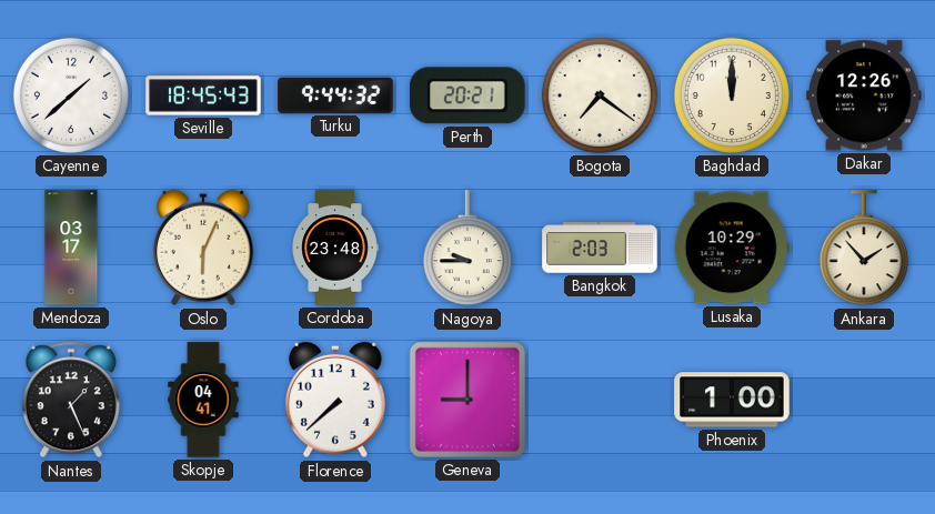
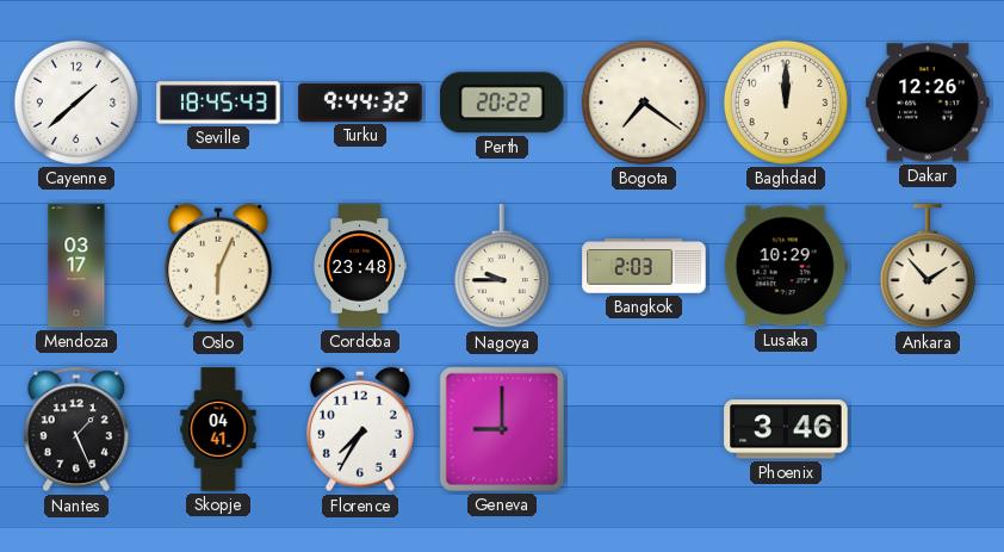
Perth: 20:21 -> 20:22 (503, 103)
Florence: 7:38 -> 7:35 (360, 429)
Phoenix: 1:00 -> 3:46 (786, 429)
